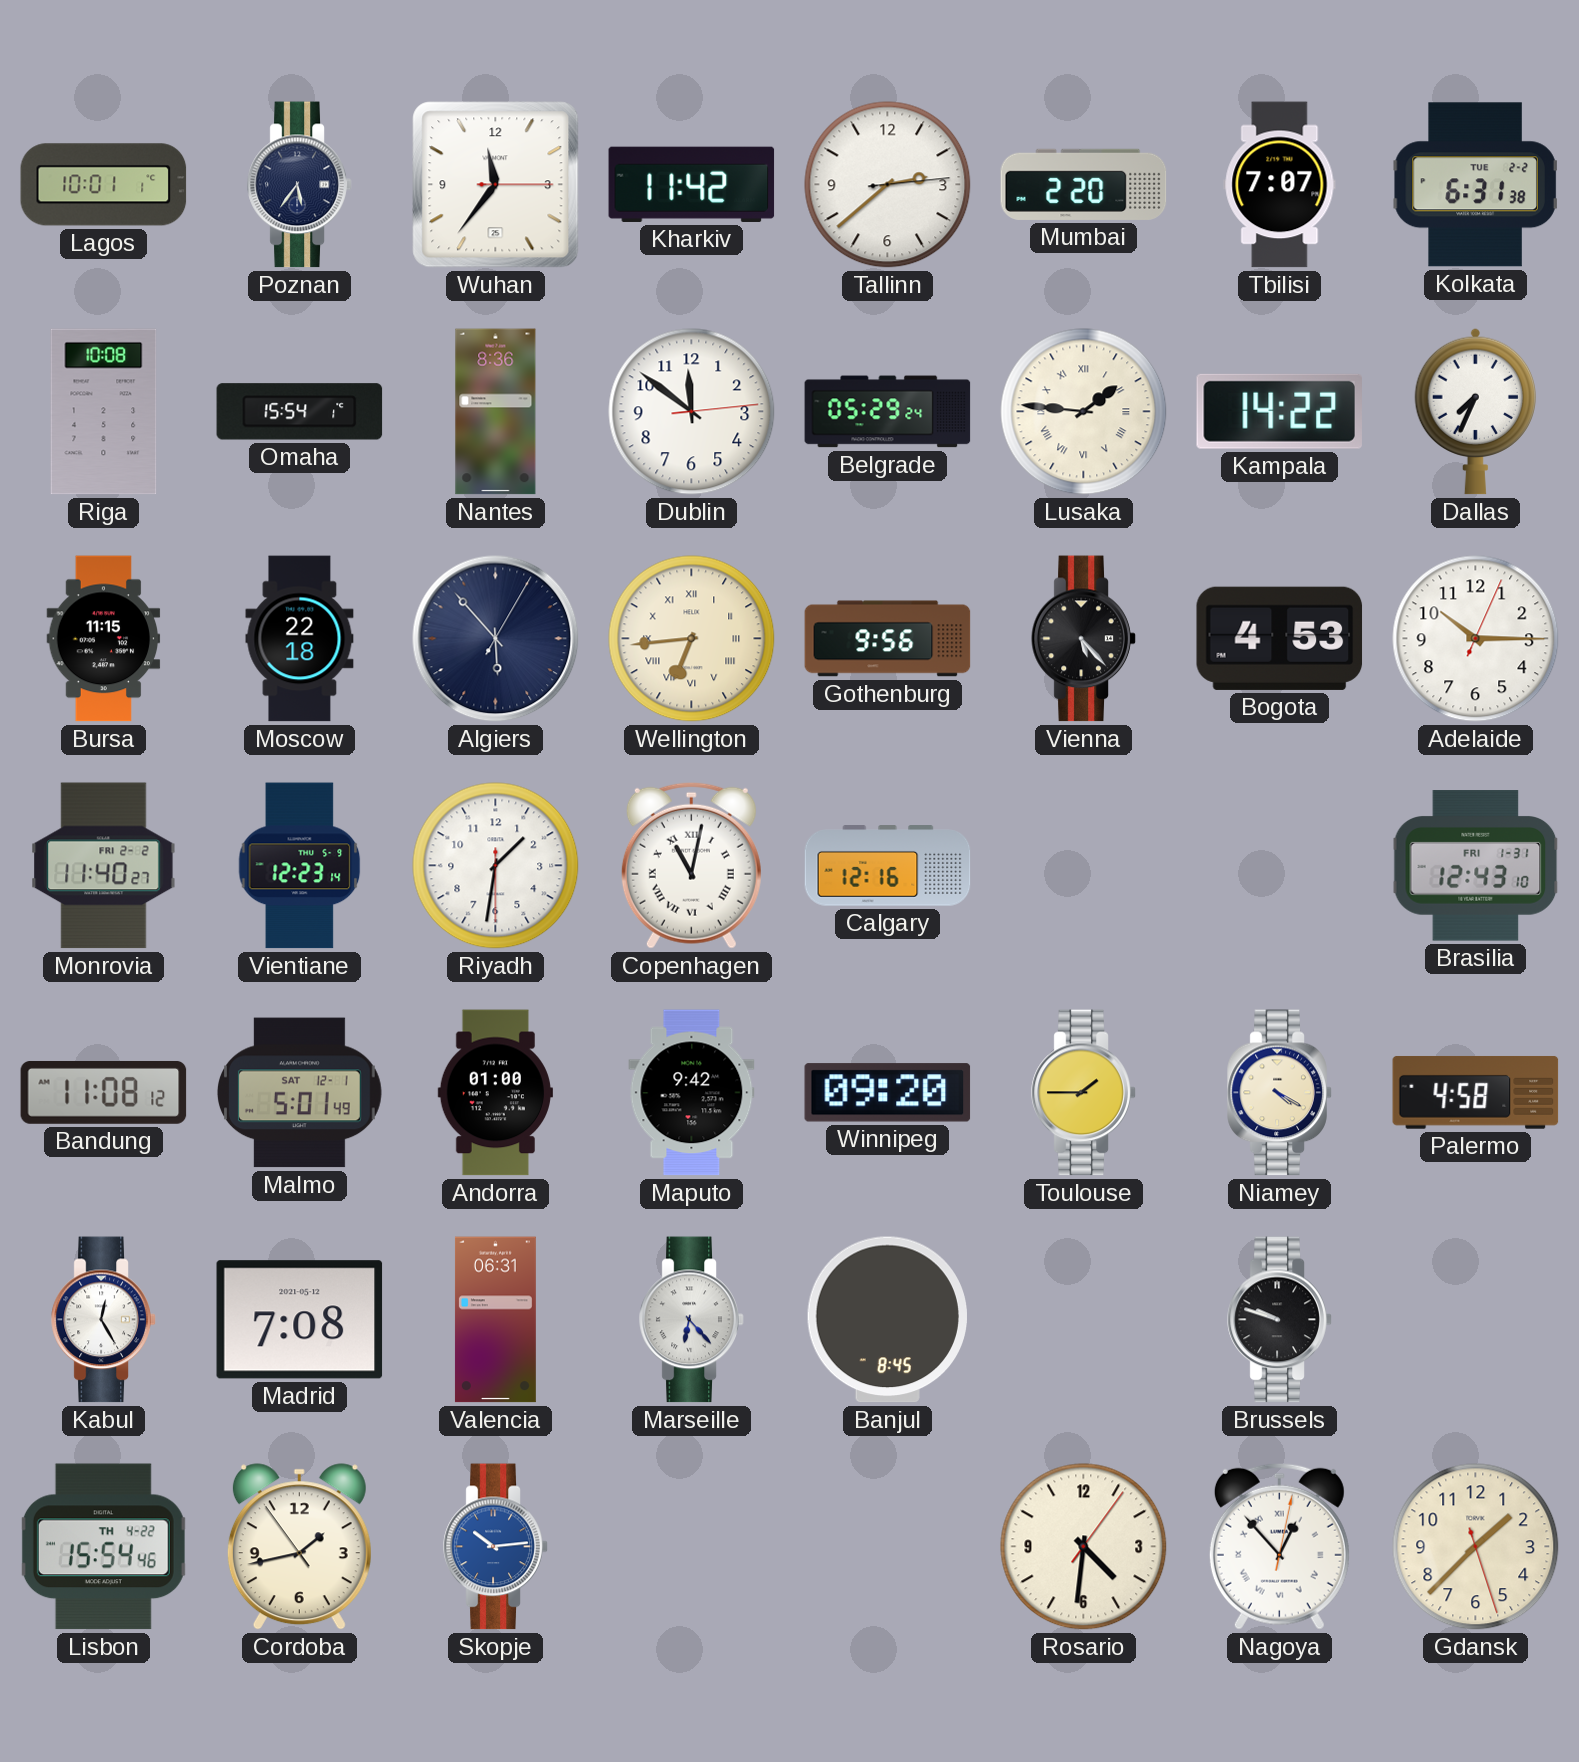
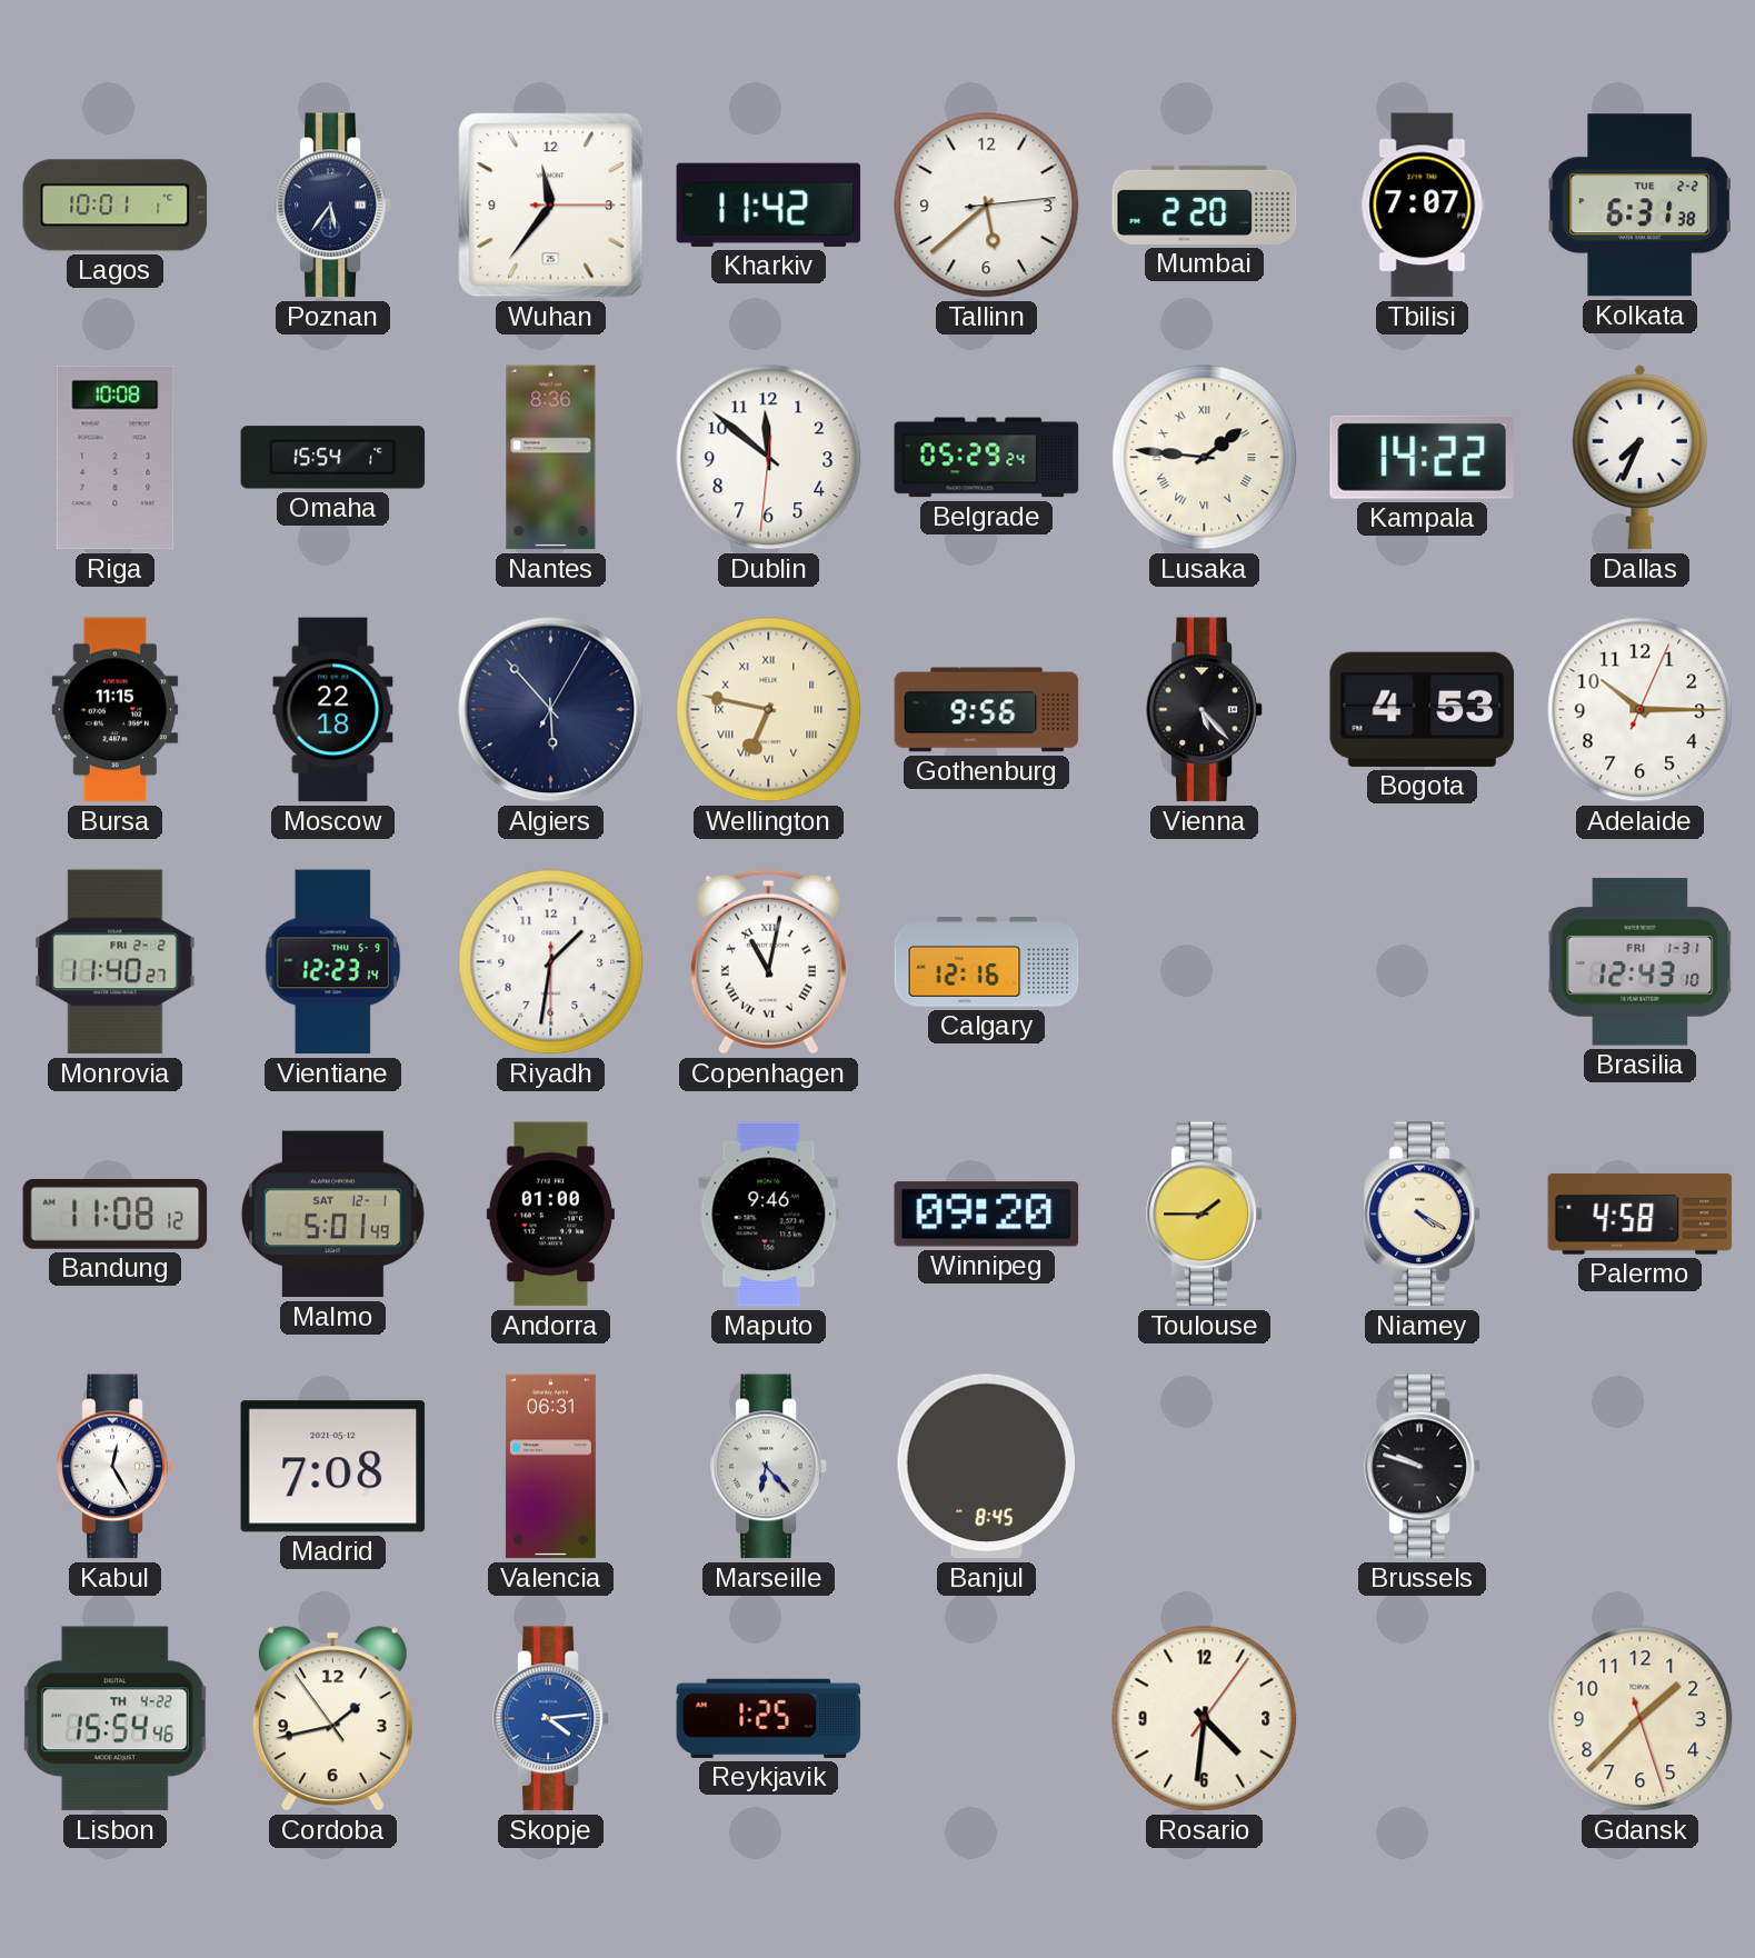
Tallinn: 2:38 -> 5:38 (987, 206)
Dublin: 11:51:14 -> 11:51:31 (769, 458)
Wellington: 6:44 -> 6:47 (769, 710)
Maputo: 9:42 -> 9:46 (769, 1215)
Skopje: 10:14 -> 4:14 (551, 1719)
Reykjavik: none -> 1:25 (769, 1718)
Nagoya: 12:53 -> none (1279, 1546)
